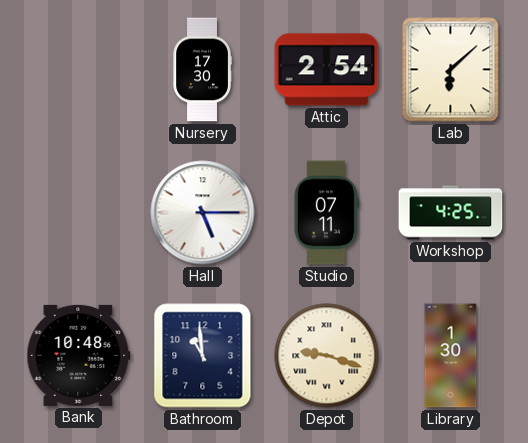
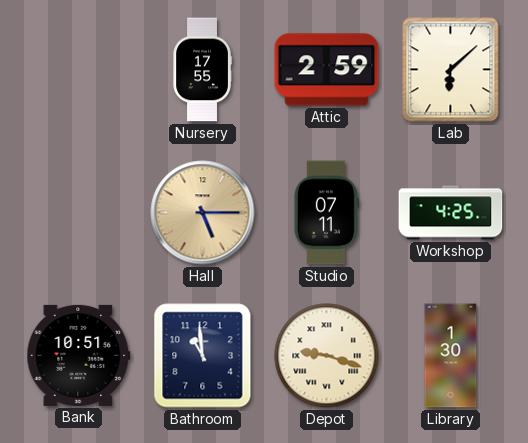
Nursery: 17:30 -> 17:55 (202, 70)
Attic: 2:54 -> 2:59 (327, 70)
Hall dial: white -> champagne (203, 213)
Bank: 10:48 -> 10:51 (79, 355)
